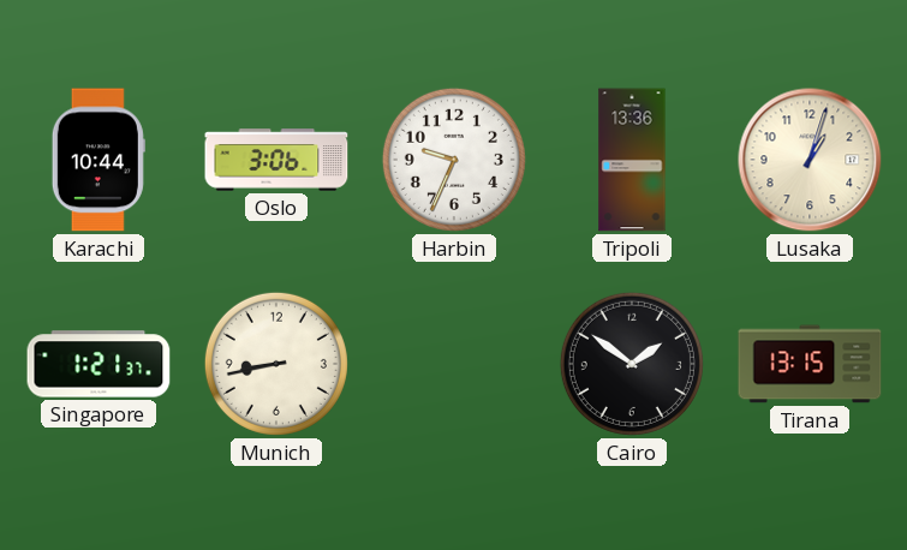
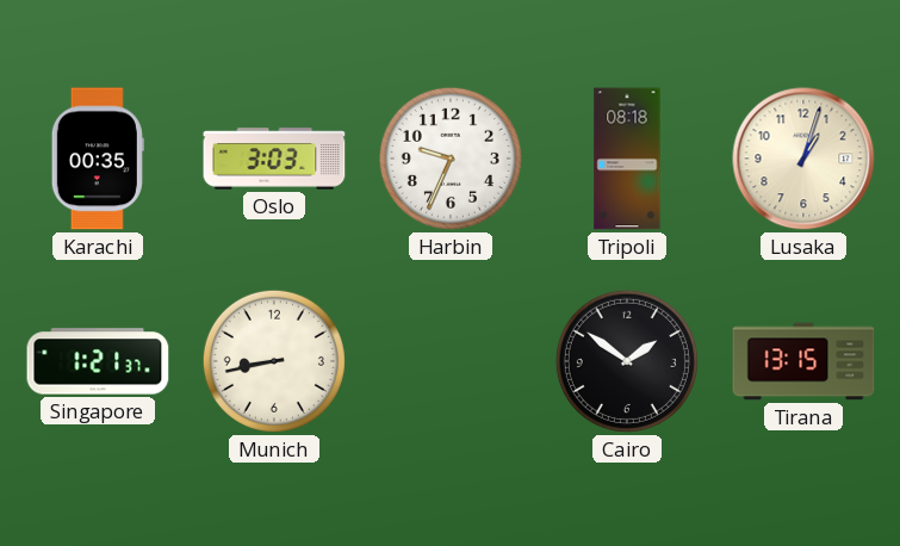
Karachi: 10:44 -> 00:35 (98, 159)
Oslo: 3:06 -> 3:03 (274, 159)
Tripoli: 13:36 -> 08:18 (627, 159)
